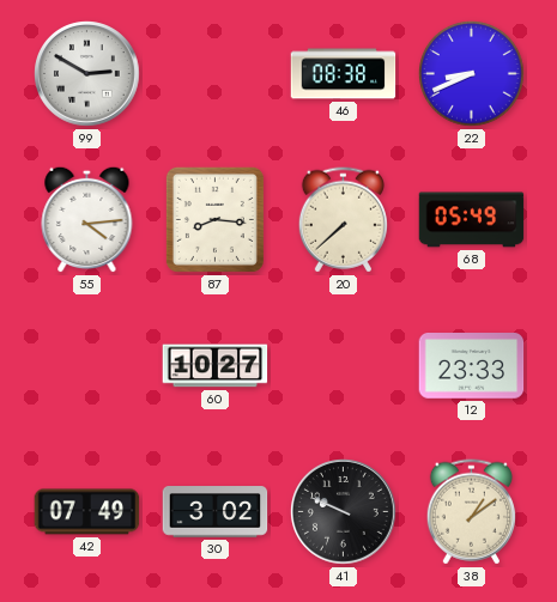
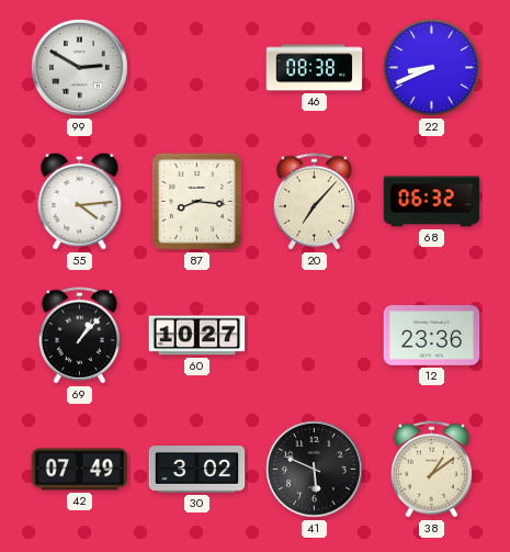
20: 7:38 -> 7:07 (314, 202)
68: 05:49 -> 06:32 (432, 202)
69: none -> 1:07 (79, 336)
12: 23:33 -> 23:36 (432, 336)
41: 9:49 -> 5:49 (315, 470)
